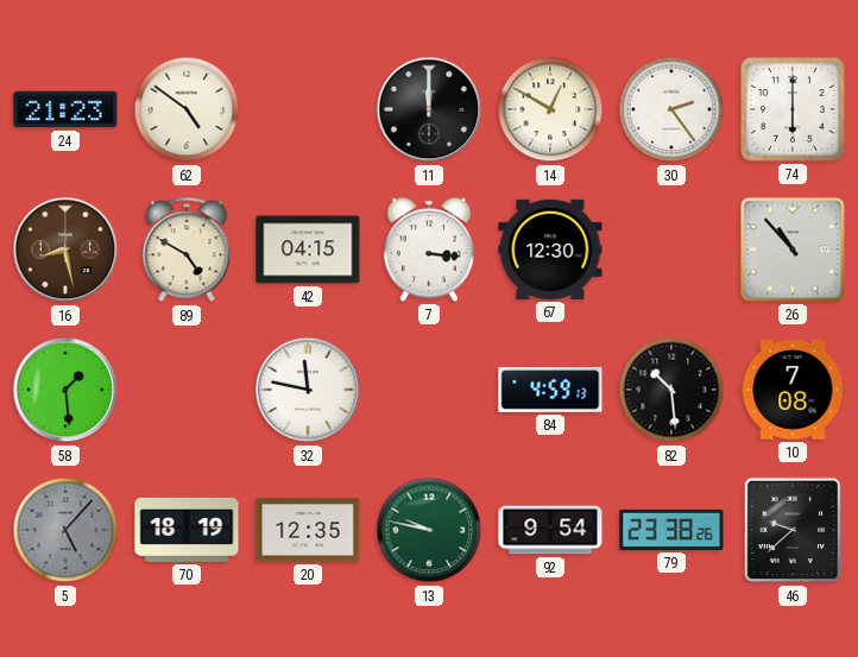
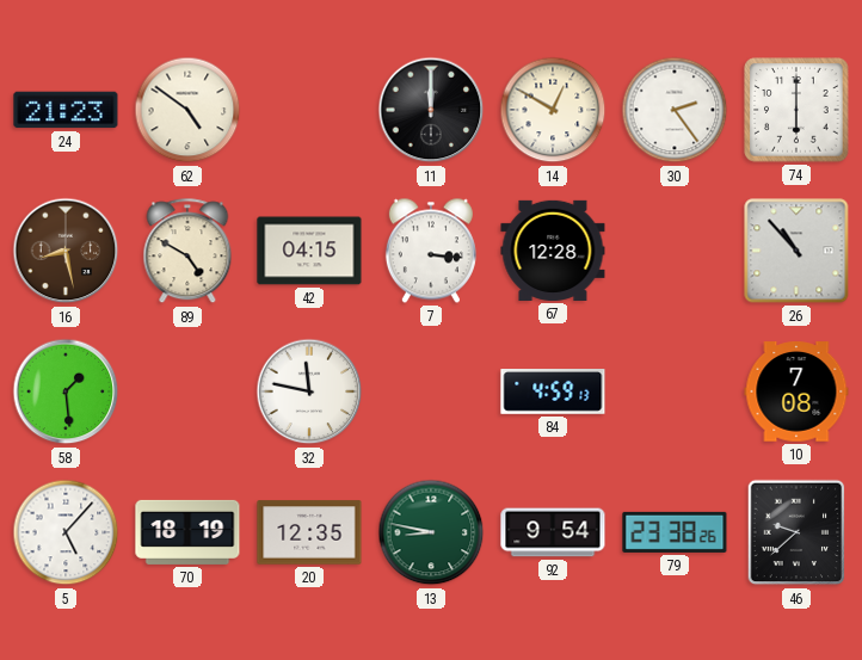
67: 12:30 -> 12:28 (553, 251)
82: 10:29 -> none (671, 390)
5 dial: grey -> white (66, 532)
13: 9:47 -> 8:47 (431, 532)
